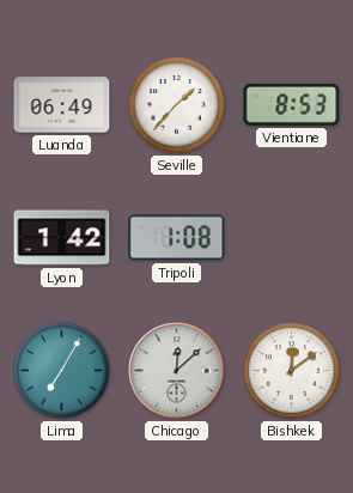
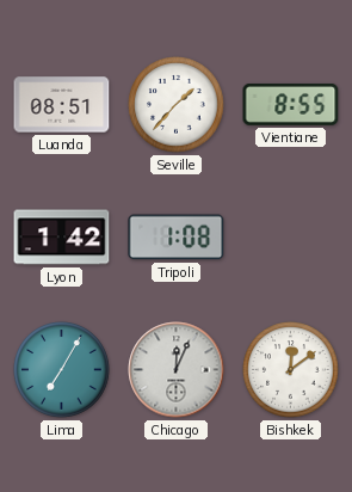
Luanda: 06:49 -> 08:51 (62, 105)
Vientiane: 8:53 -> 8:55 (291, 104)
Chicago: 12:08 -> 12:04 (177, 370)
